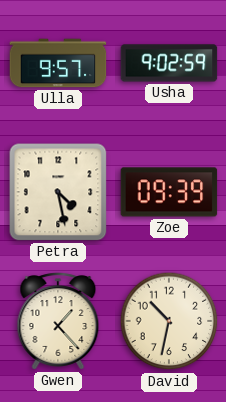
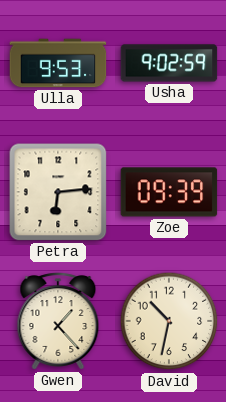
Ulla: 9:57 -> 9:53 (58, 63)
Petra: 4:28 -> 6:14 (58, 192)
